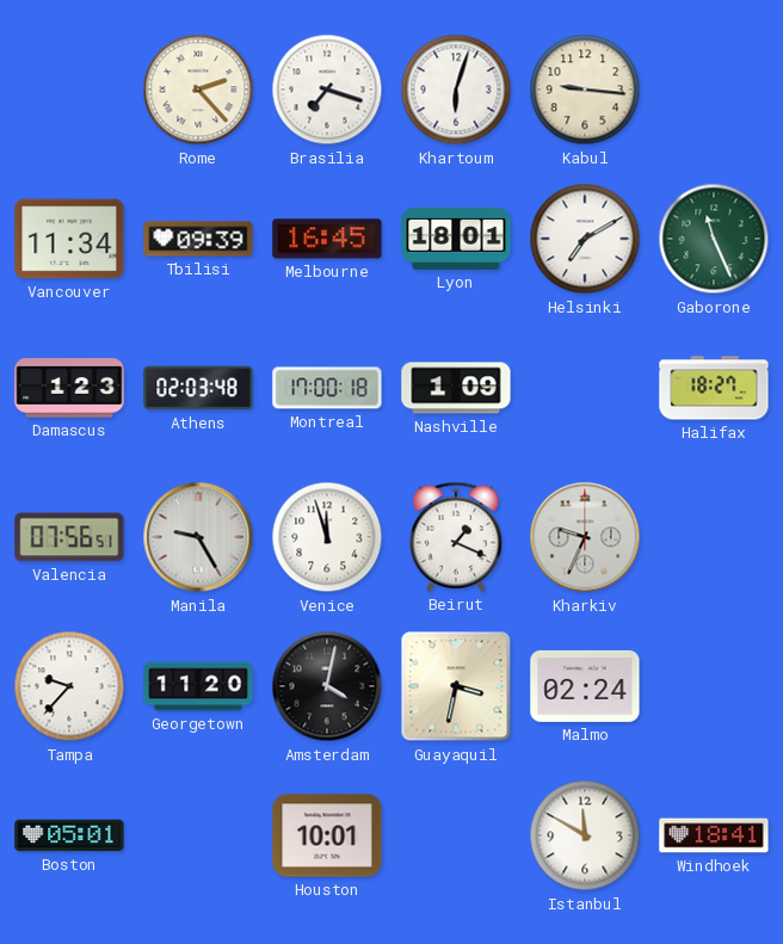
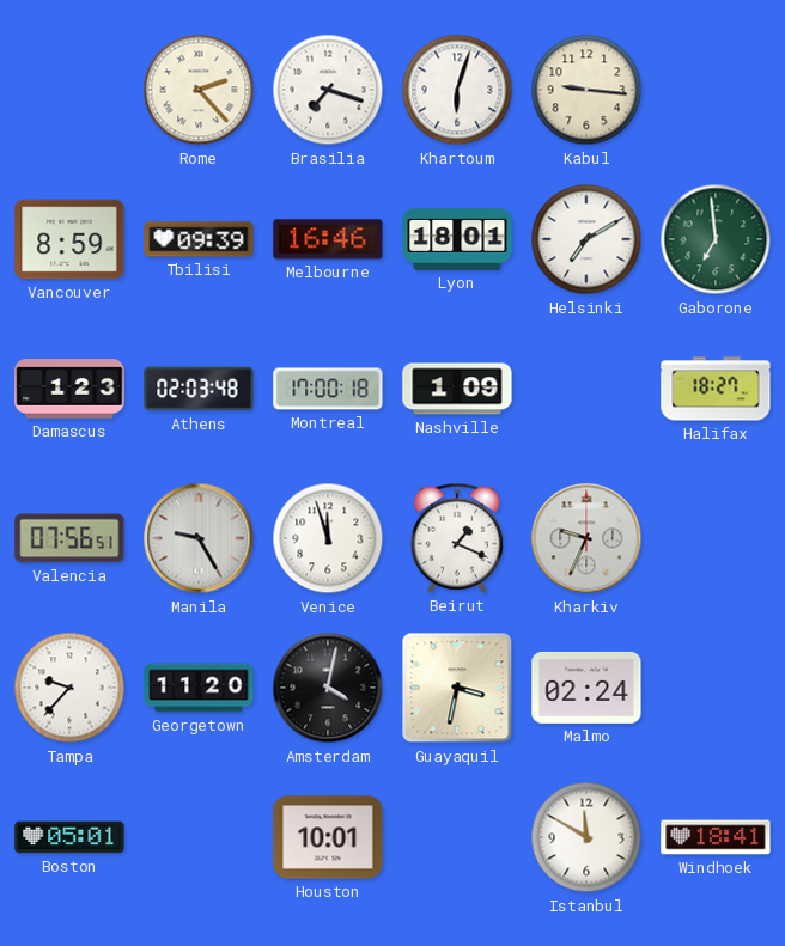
Vancouver: 11:34 -> 8:59 (69, 239)
Melbourne: 16:45 -> 16:46 (328, 239)
Gaborone: 11:26 -> 6:59 (716, 239)
